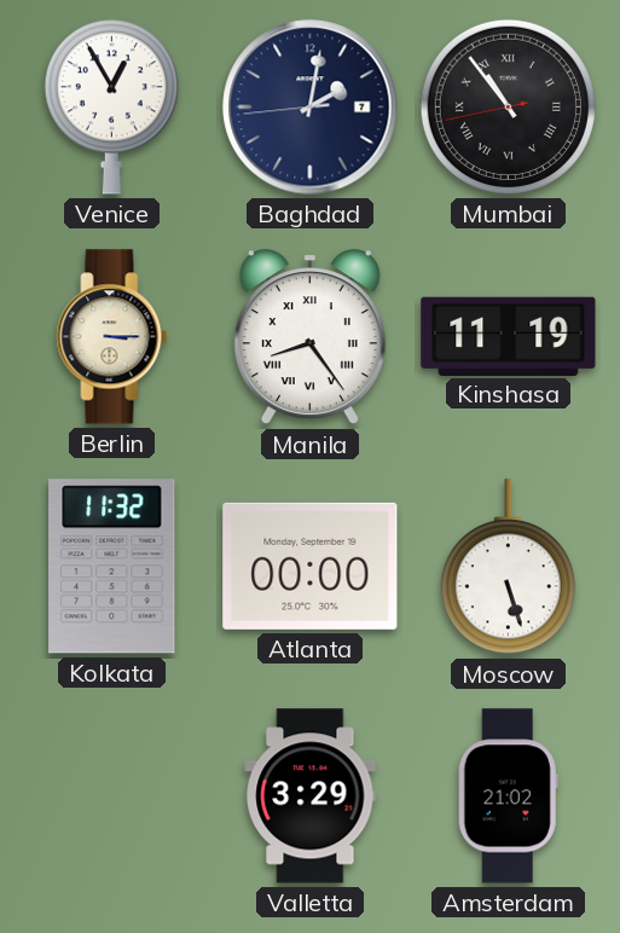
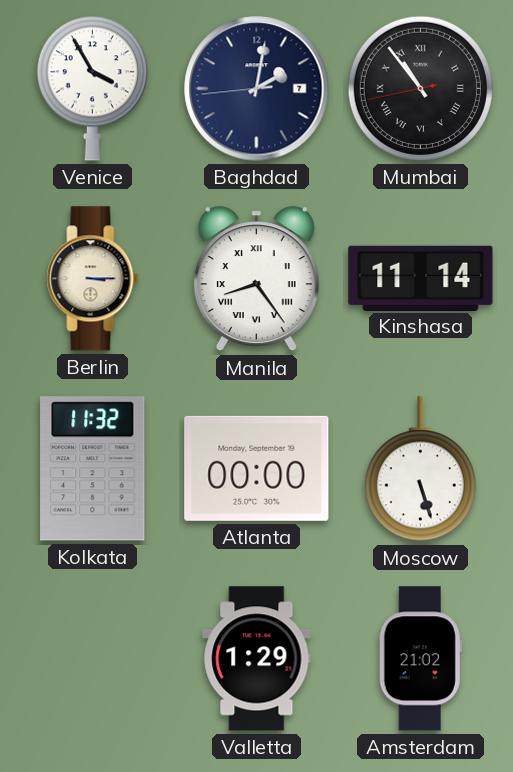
Venice: 12:55 -> 3:55 (92, 88)
Kinshasa: 11:19 -> 11:14 (421, 278)
Valletta: 3:29 -> 1:29 (257, 659)
